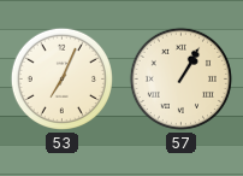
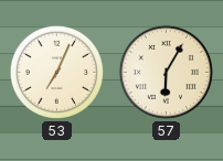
57: 1:05 -> 6:05 (166, 72)
